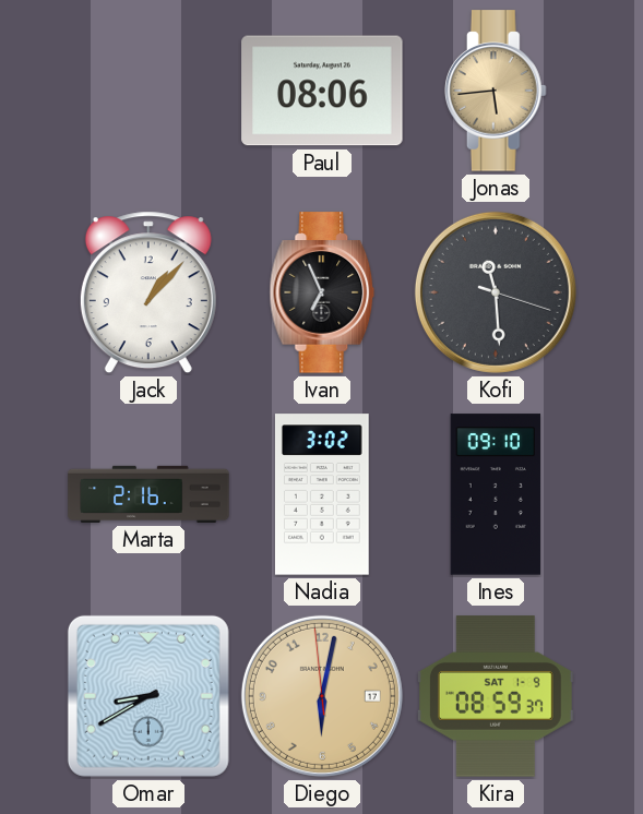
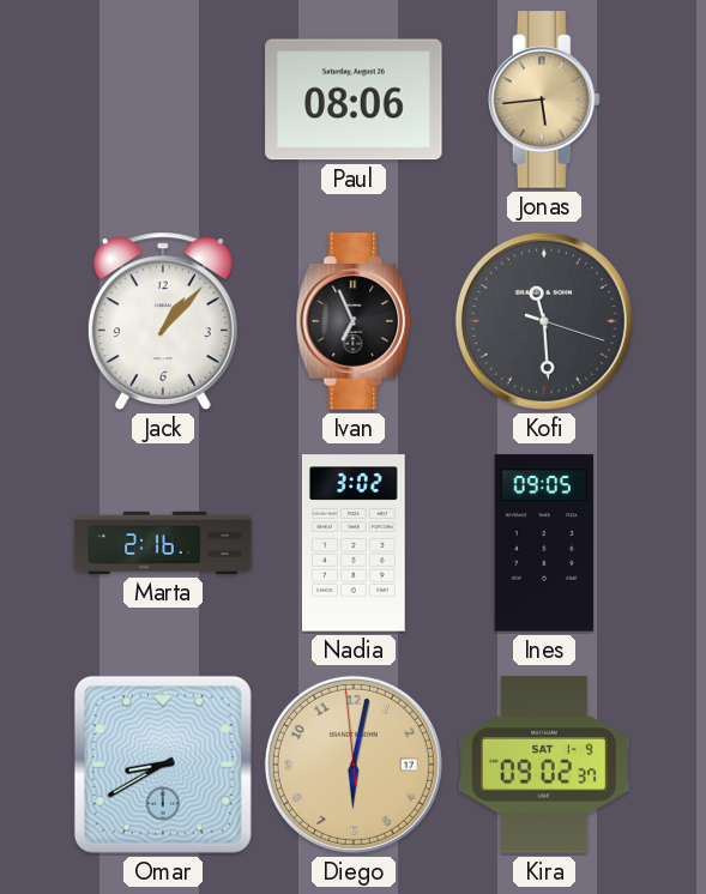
Ines: 09:10 -> 09:05 (544, 543)
Kira: 08:59 -> 09:02 (544, 765)
